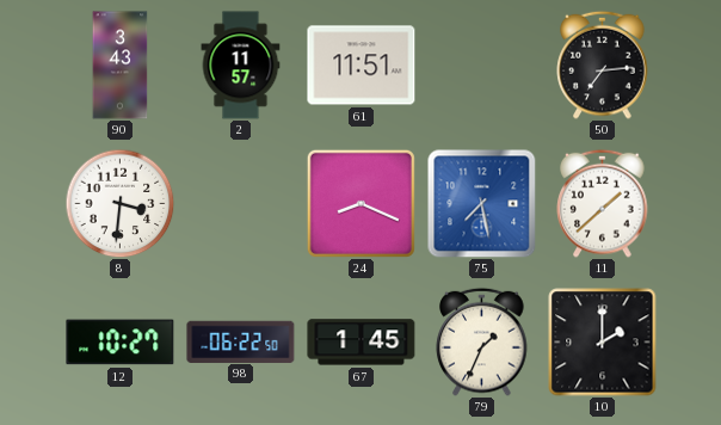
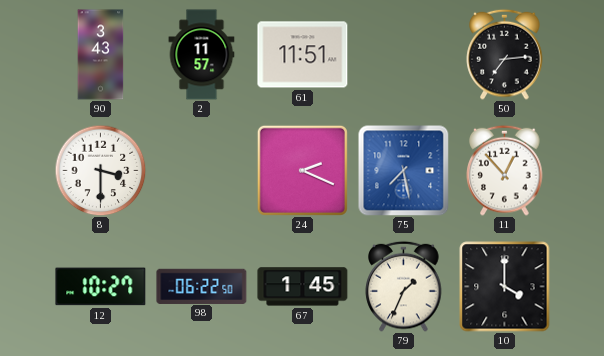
8: 3:31 -> 3:30 (100, 170)
24: 8:19 -> 2:19 (302, 170)
11: 1:38 -> 12:53 (505, 170)
10: 2:00 -> 4:00 (505, 287)
